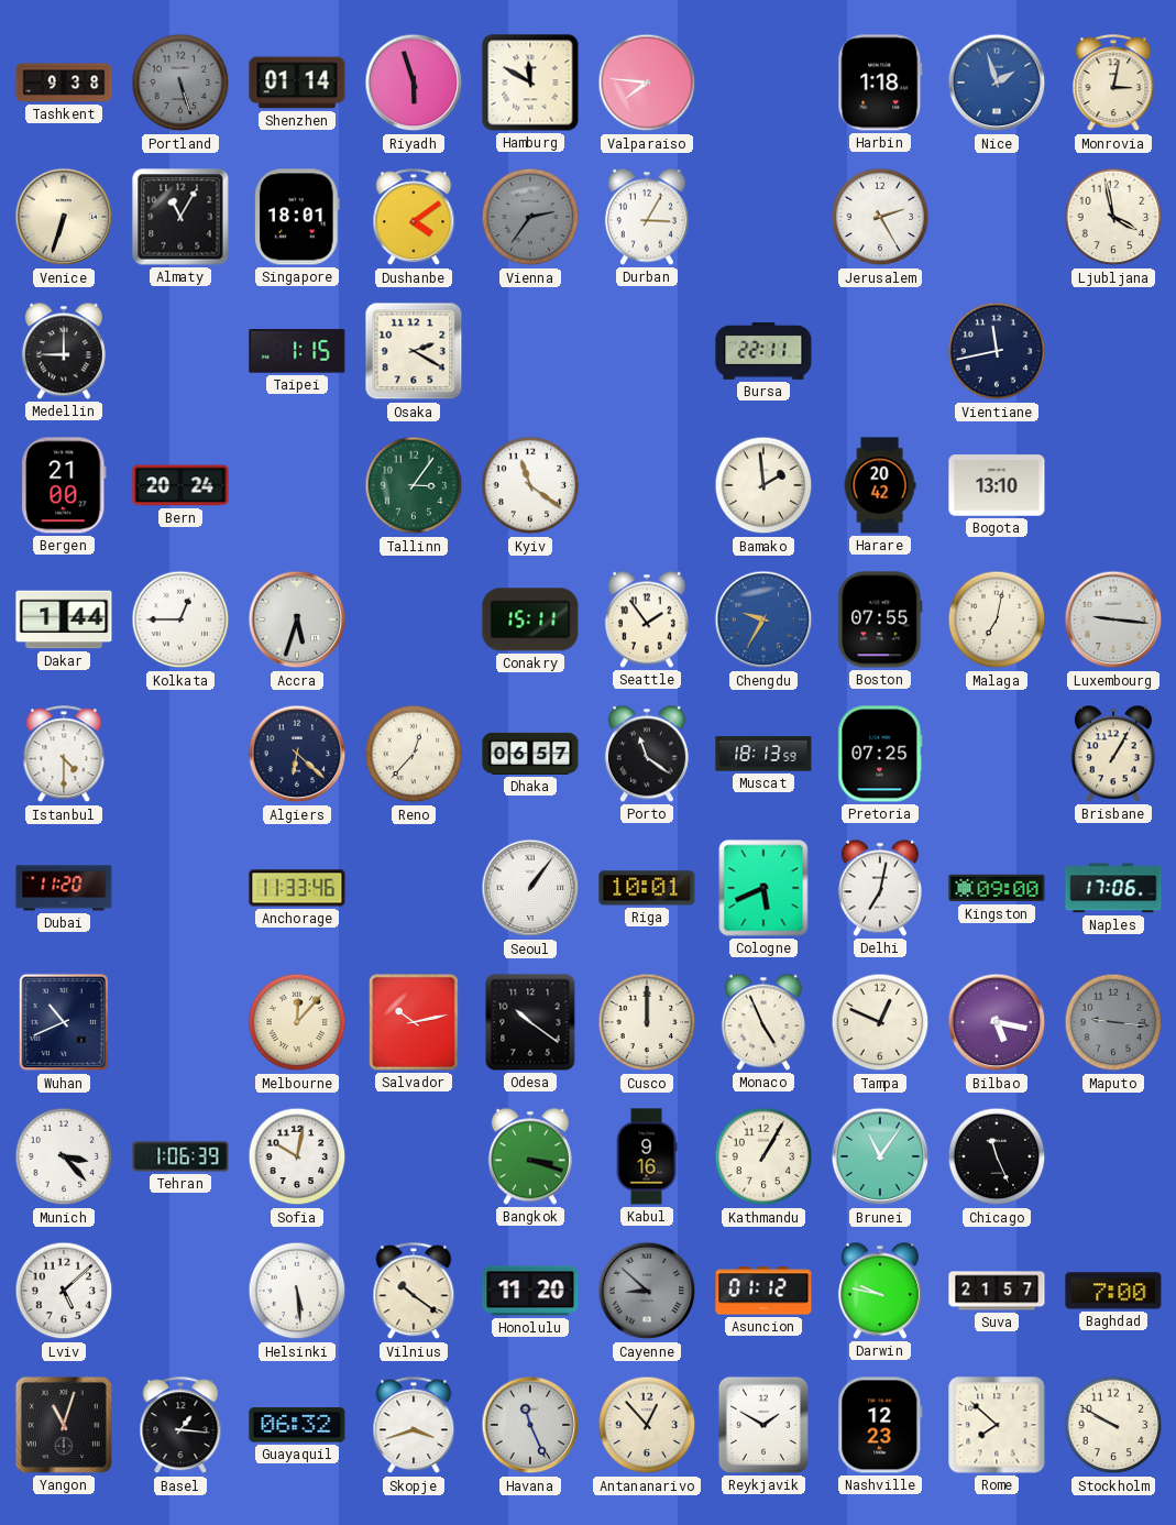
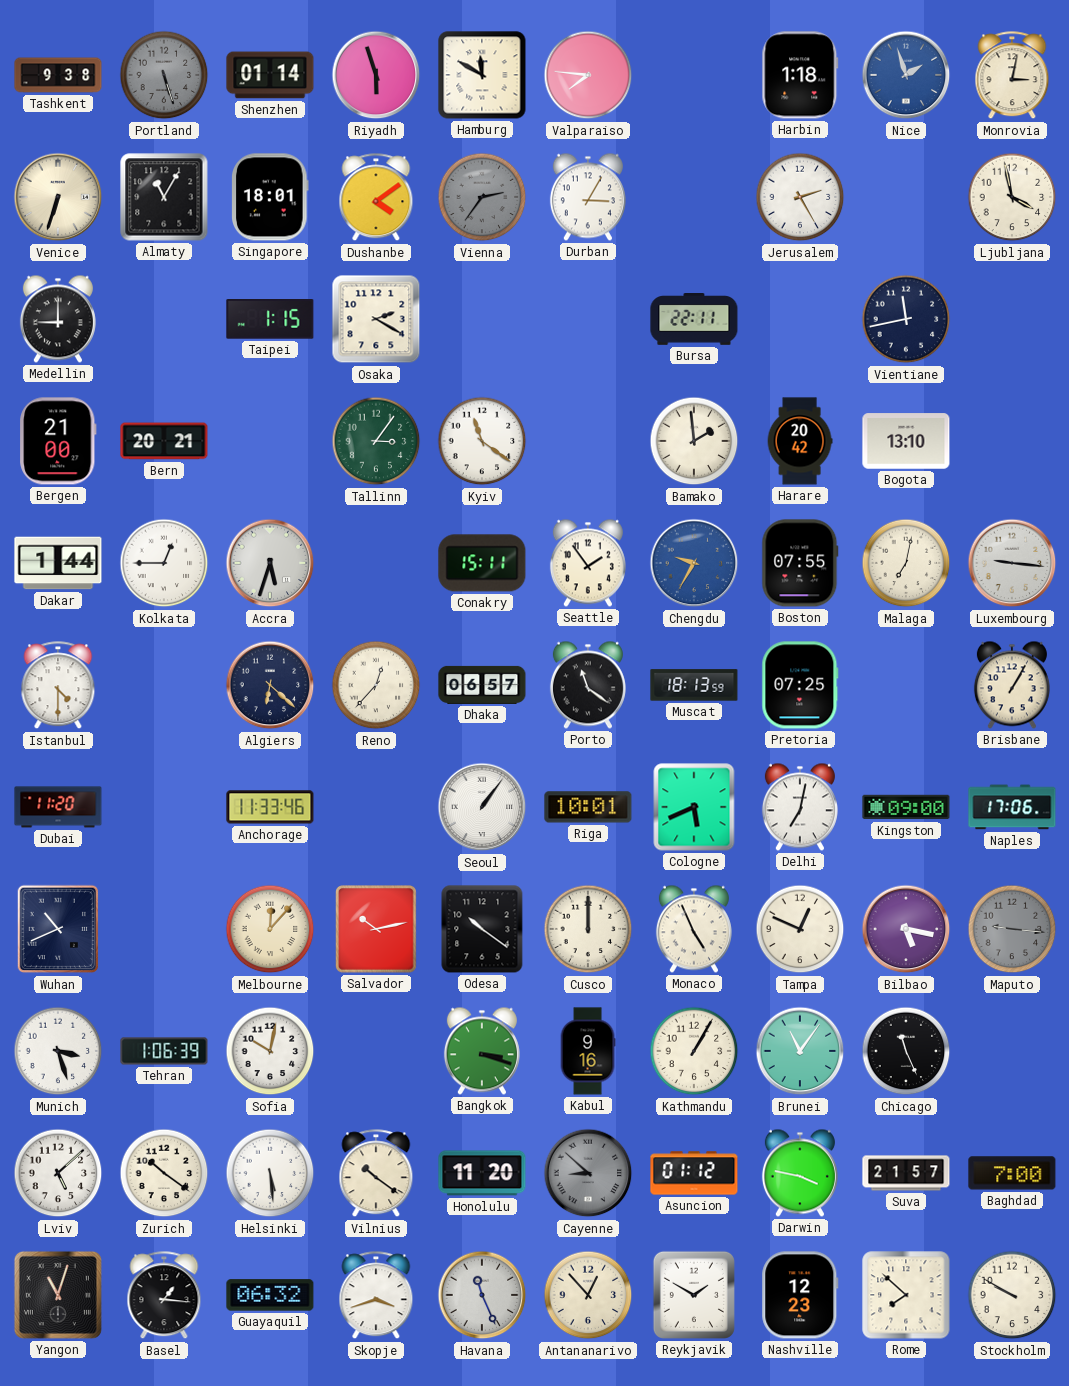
Bern: 20:24 -> 20:21 (164, 441)
Munich: 3:23 -> 3:27 (58, 1051)
Zurich: none -> 10:21 (164, 1173)
Darwin: 9:47 -> 3:47 (800, 1173)
